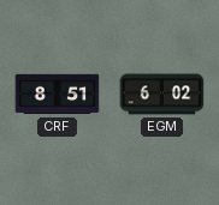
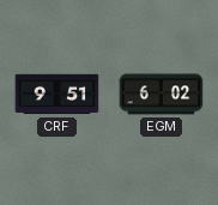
CRF: 8:51 -> 9:51 (57, 95)
